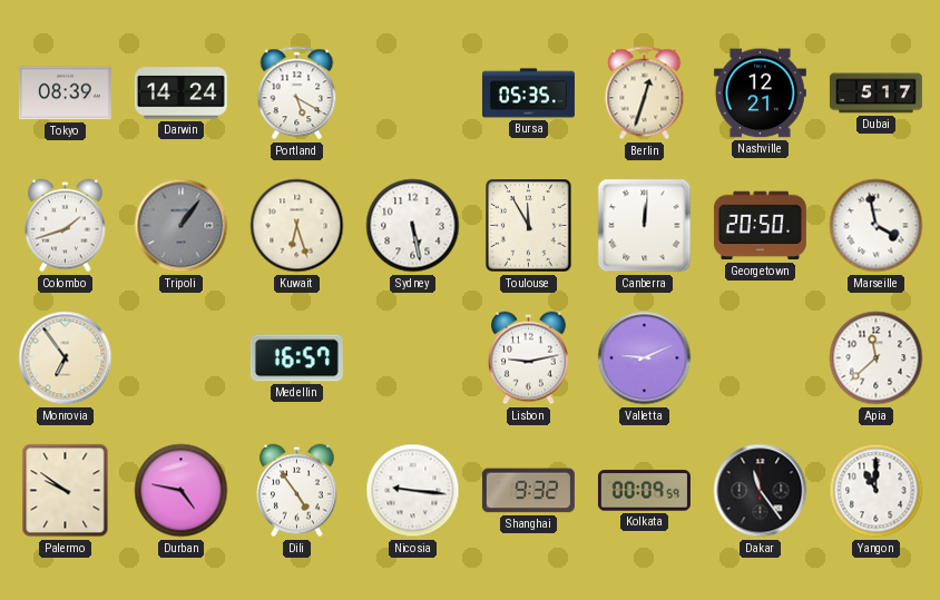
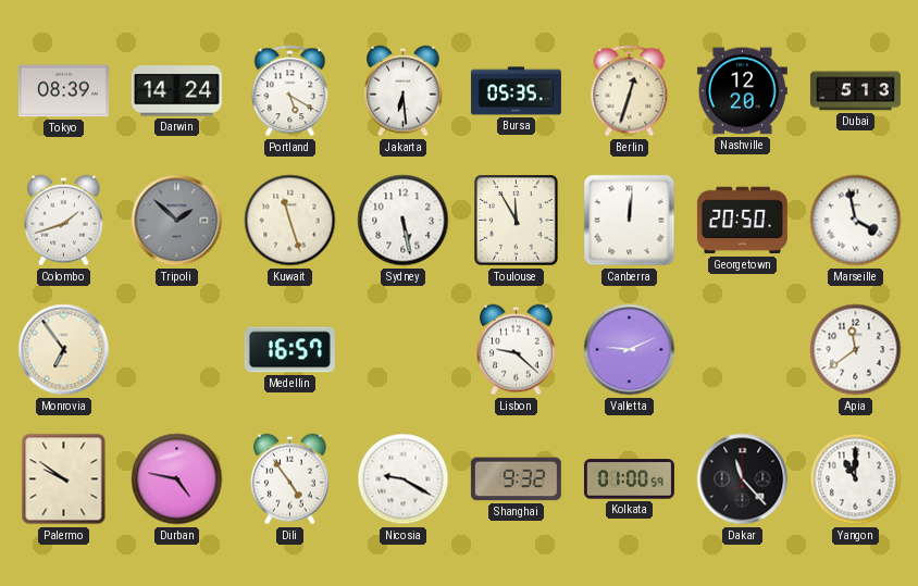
Jakarta: none -> 6:29 (404, 91)
Nashville: 12:21 -> 12:20 (742, 91)
Dubai: 5:17 -> 5:13 (855, 91)
Tripoli: 1:06 -> 1:52 (177, 221)
Kuwait: 6:27 -> 11:27 (290, 221)
Lisbon: 9:13 -> 9:22 (517, 350)
Apia: 11:38 -> 11:39 (856, 350)
Nicosia: 9:16 -> 9:20 (404, 479)
Kolkata: 00:09 -> 01:00 (629, 479)
Dakar: 11:24 -> 11:23 (743, 479)
